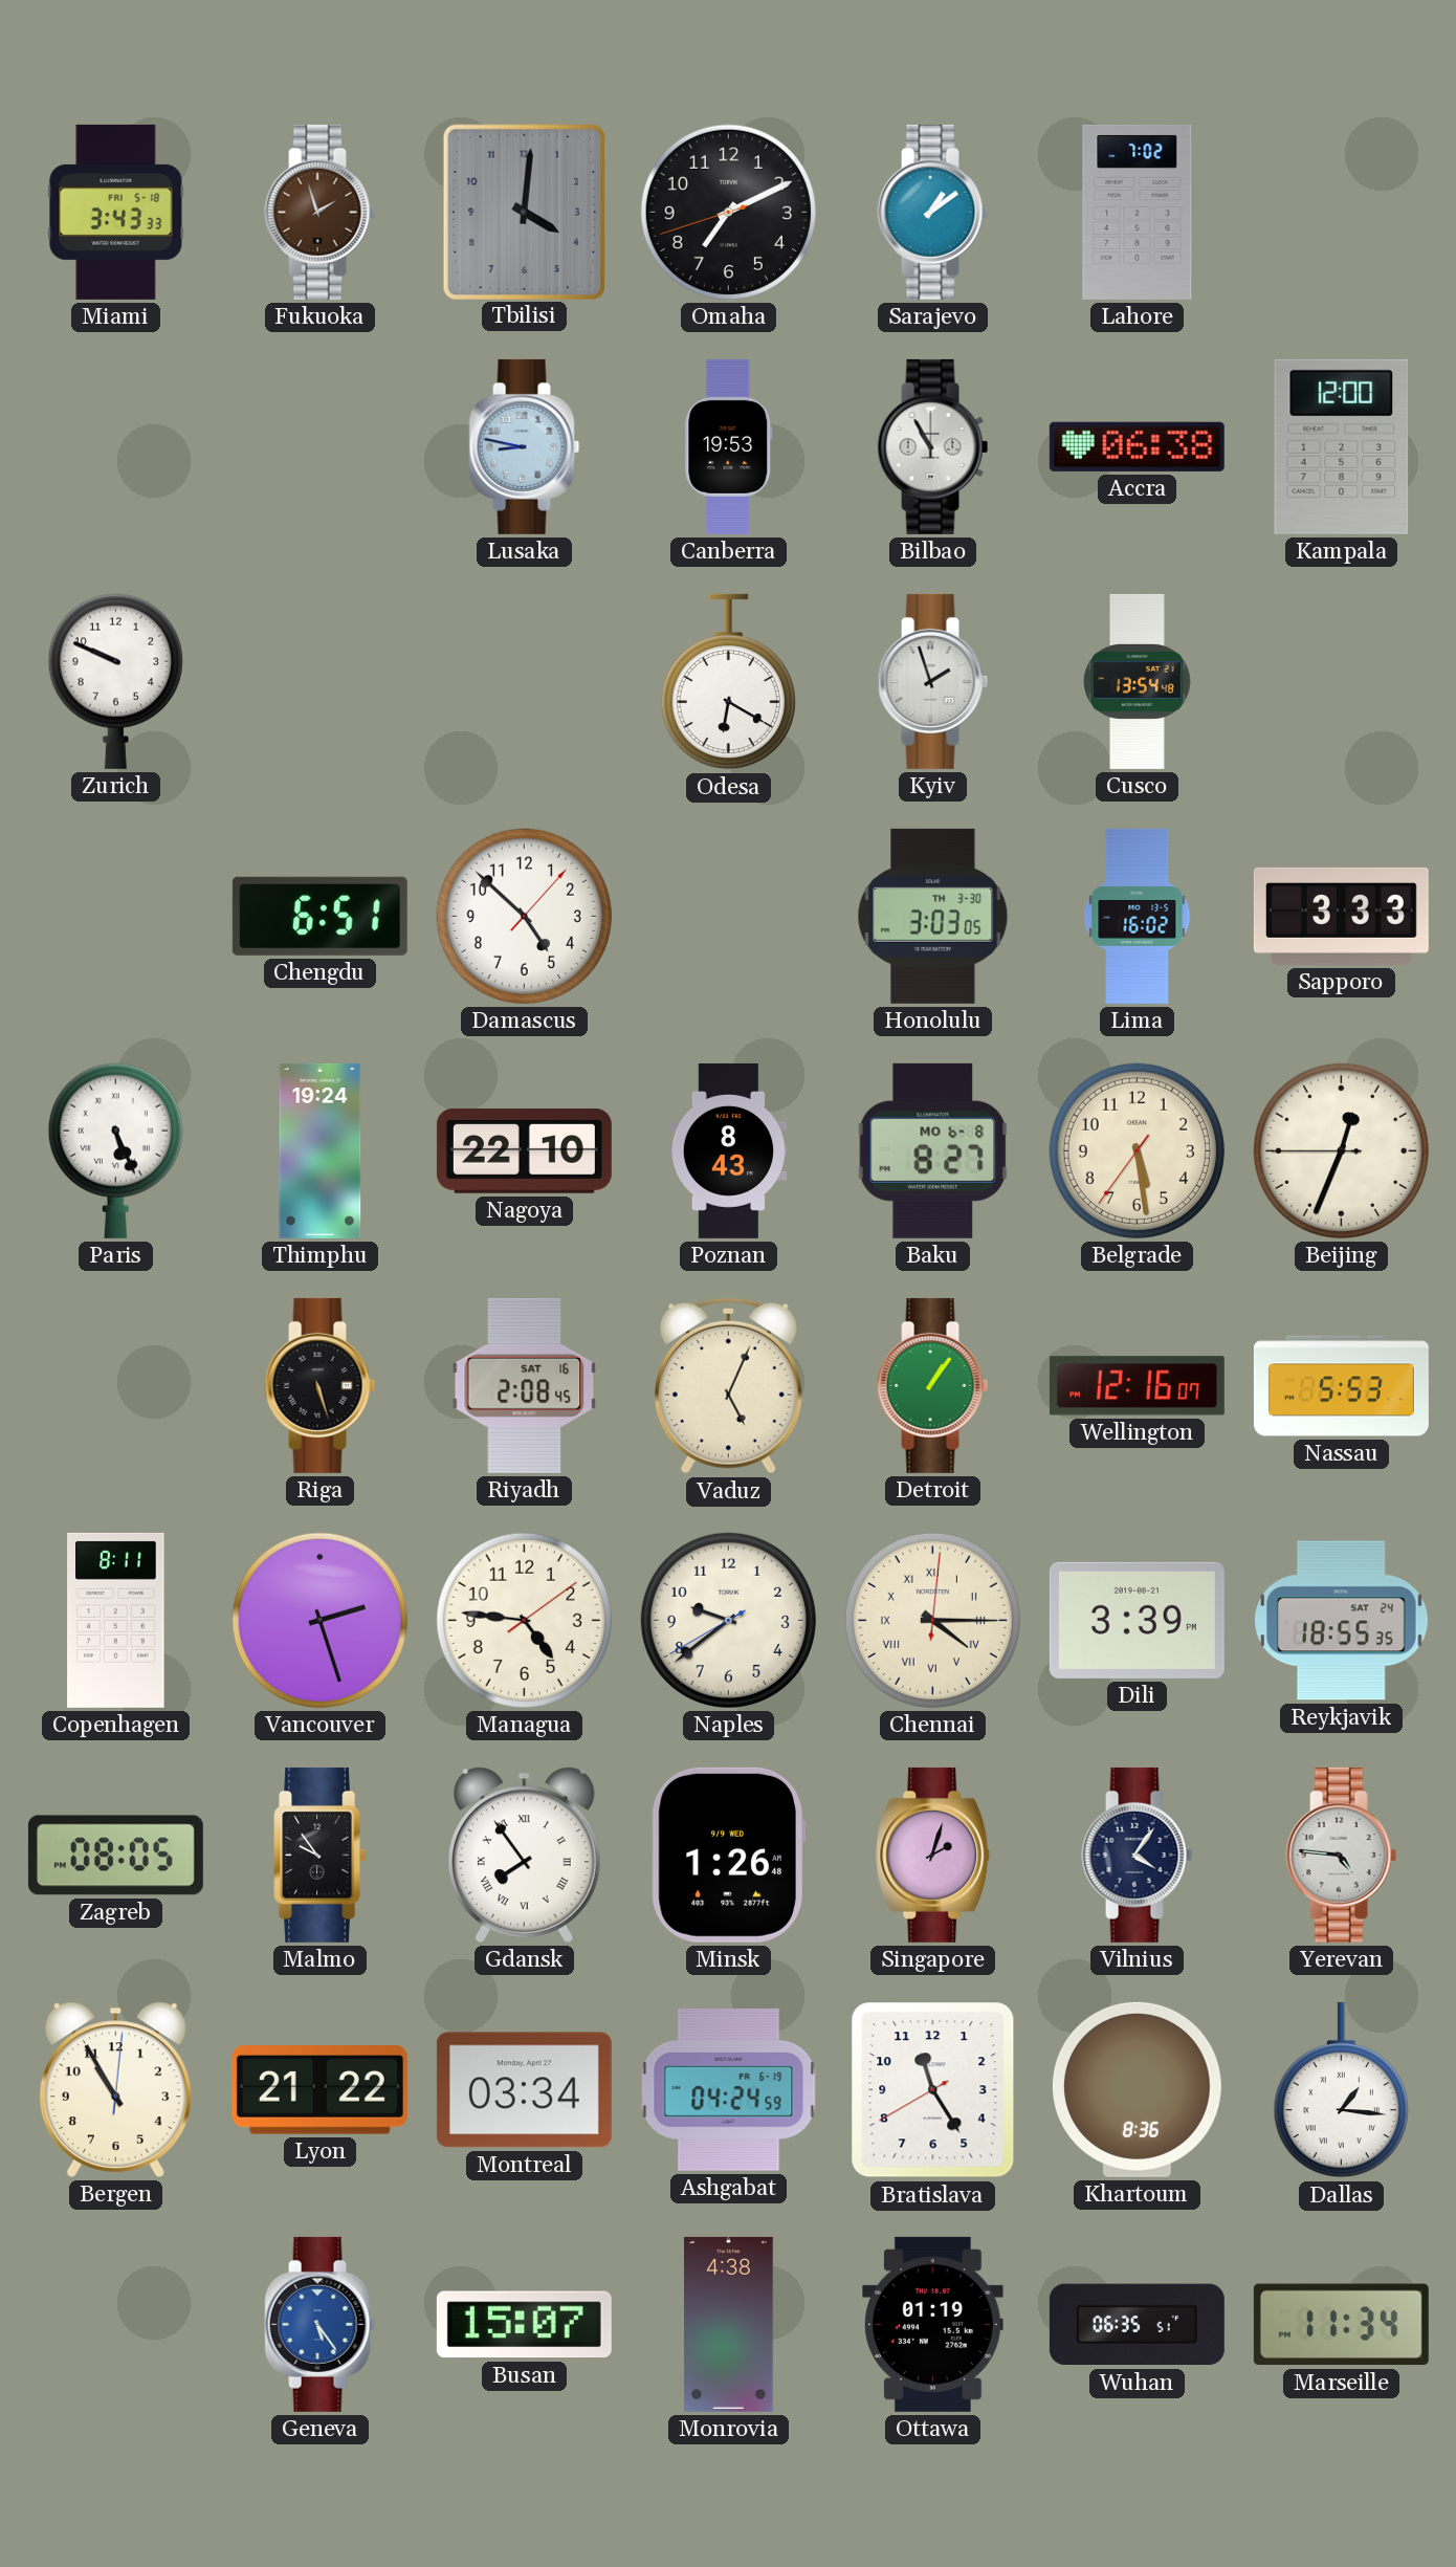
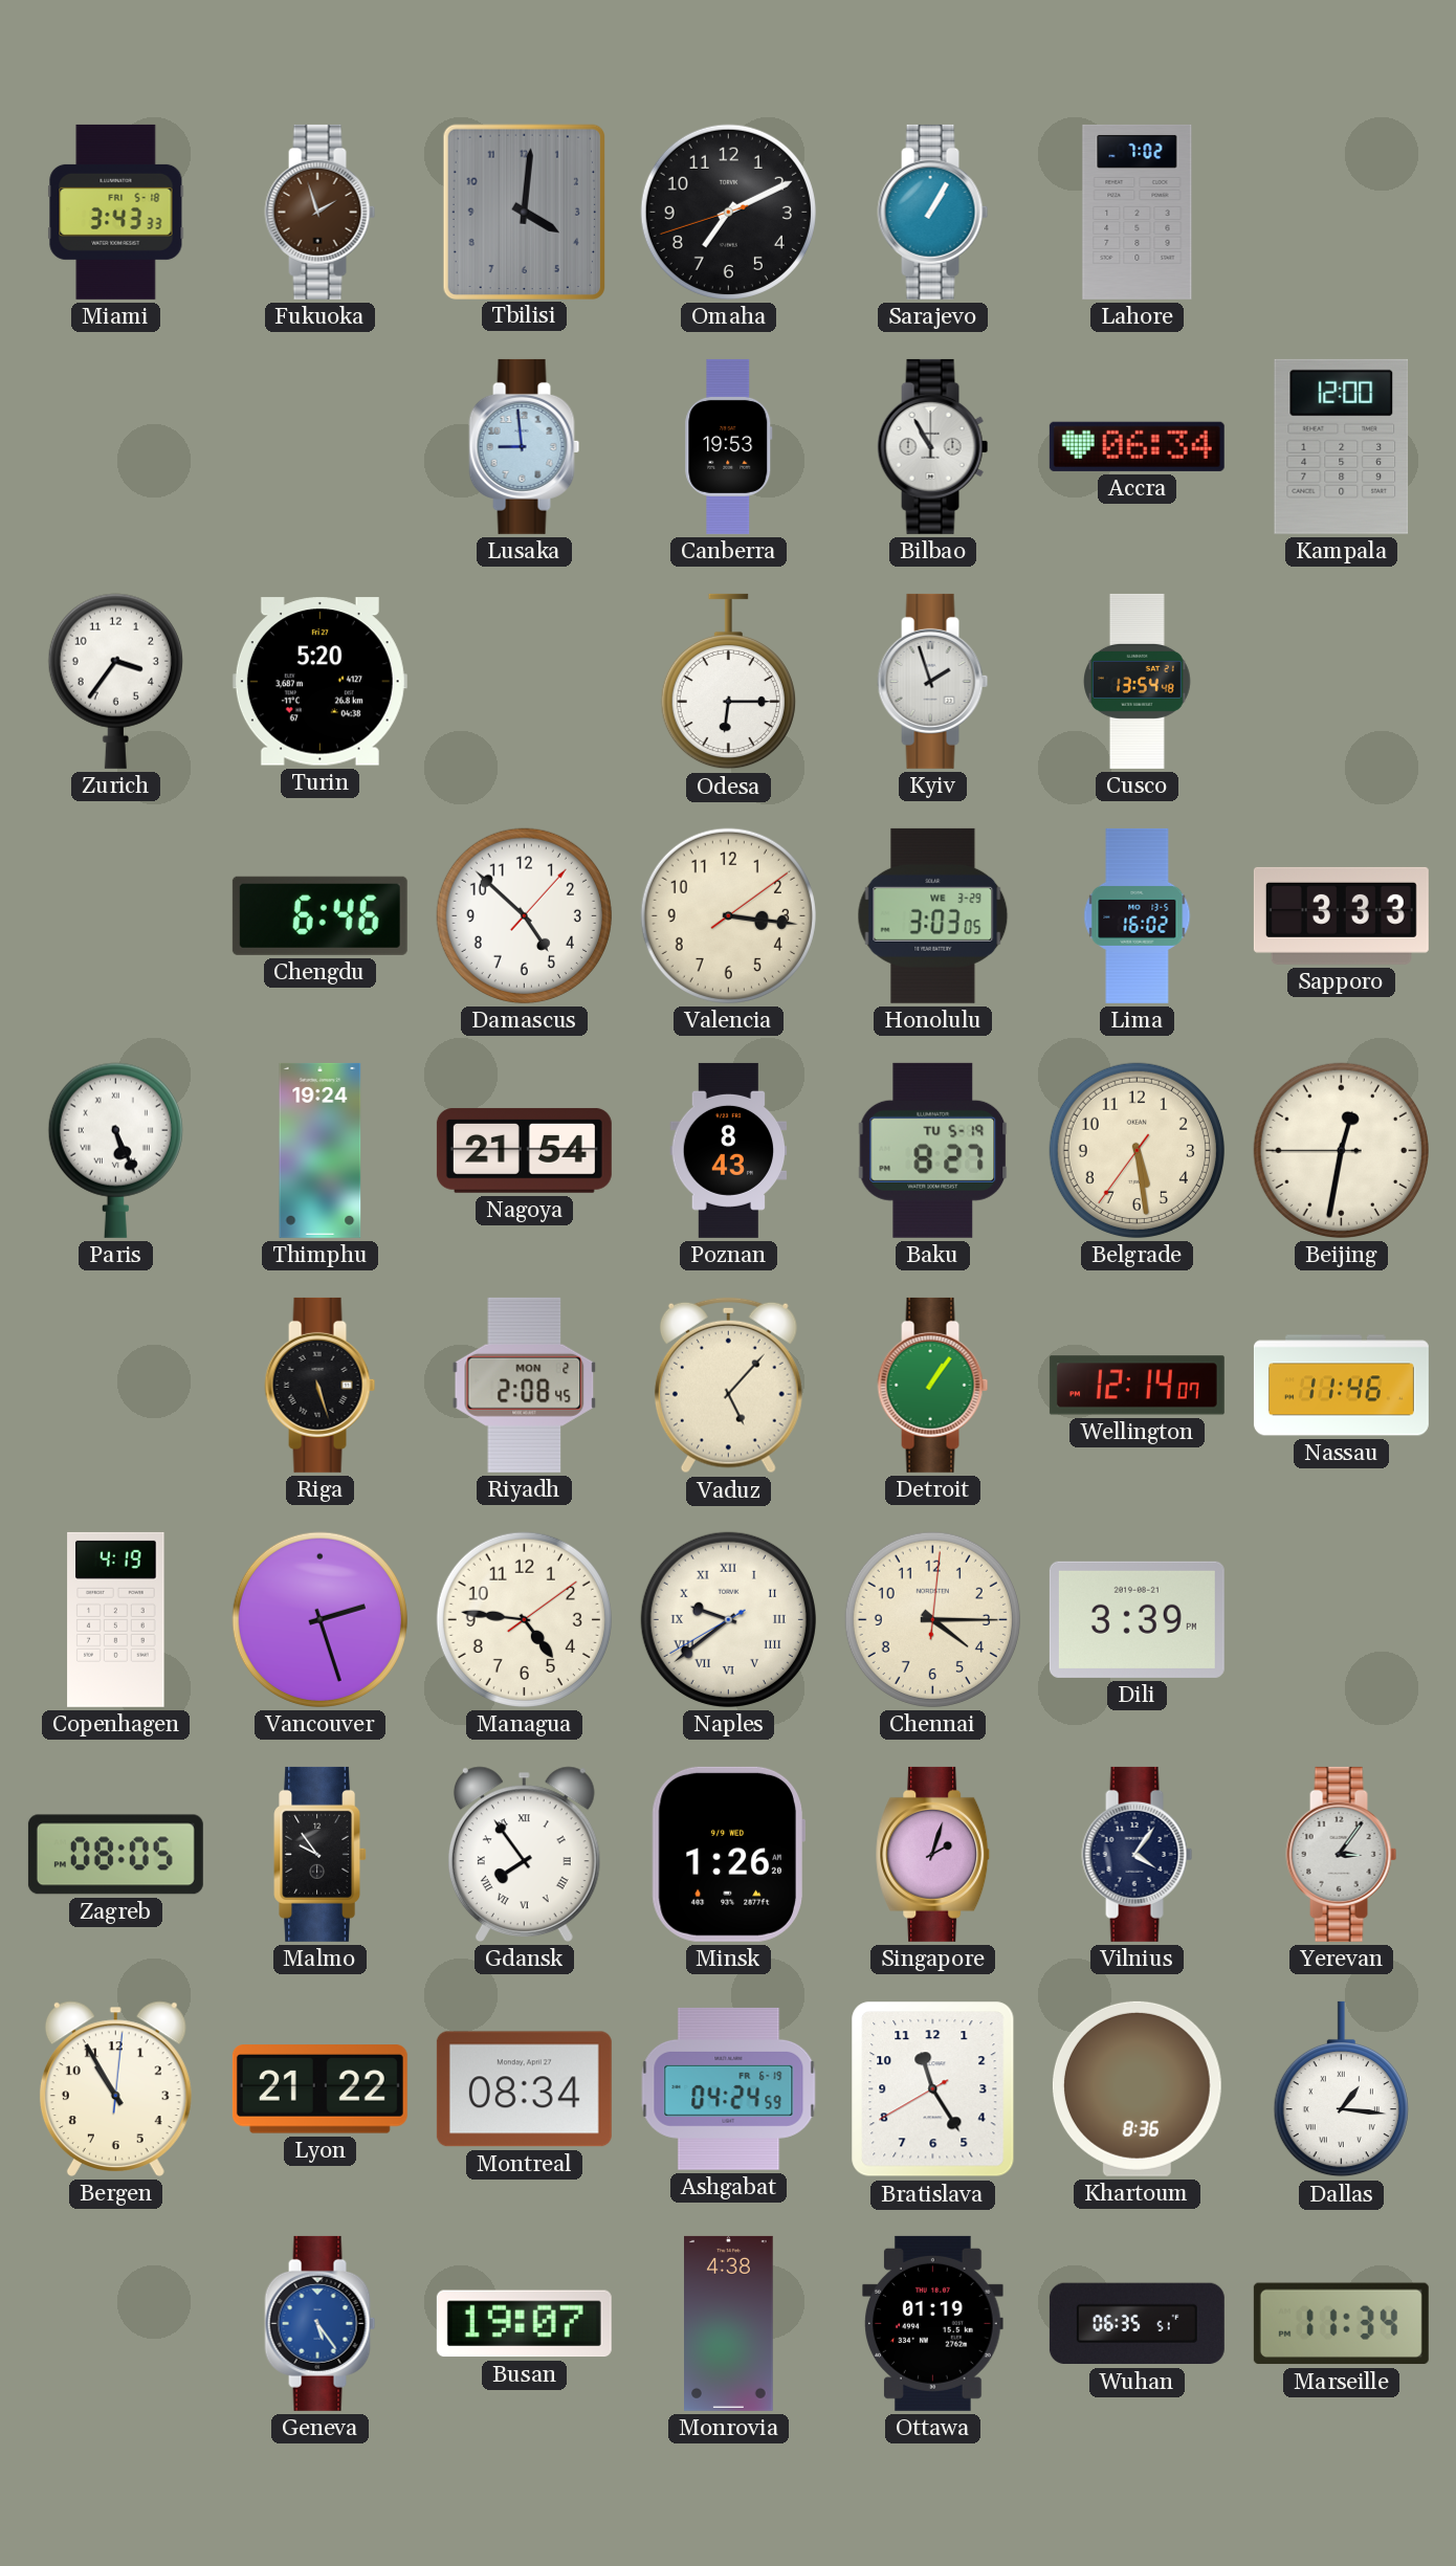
Sarajevo: 1:09 -> 1:05 (933, 212)
Lusaka: 8:47 -> 8:59 (525, 446)
Accra: 06:38 -> 06:34 (1137, 446)
Zurich: 9:49 -> 3:36 (115, 681)
Turin: none -> 5:20 (319, 682)
Odesa: 6:20 -> 6:15 (728, 682)
Chengdu: 6:51 -> 6:46 (319, 915)
Valencia: none -> 3:16 (728, 915)
Honolulu date: TH 3-30 -> WE 3-29 (933, 915)
Nagoya: 22:10 -> 21:54 (524, 1150)
Baku date: MO 6-8 -> TU 5-19 (933, 1150)
Beijing: 12:33 -> 12:31 (1341, 1150)
Riyadh date: SAT 16 -> MON 2 (525, 1385)
Vaduz: 5:04 -> 5:07 (728, 1386)
Wellington: 12:16 -> 12:14 (1137, 1386)
Nassau: 5:53 -> 11:46 (1341, 1386)
Copenhagen: 8:11 -> 4:19 (116, 1619)
Naples numerals: Arabic -> Roman (728, 1619)
Chennai numerals: Roman -> Arabic (932, 1619)
Reykjavik: 18:55 -> none (1341, 1621)
Minsk: 1:26:48 -> 1:26:20 (728, 1854)
Yerevan: 4:46 -> 3:06 (1342, 1854)
Montreal: 03:34 -> 08:34 (524, 2089)
Busan: 15:07 -> 19:07 (524, 2324)
